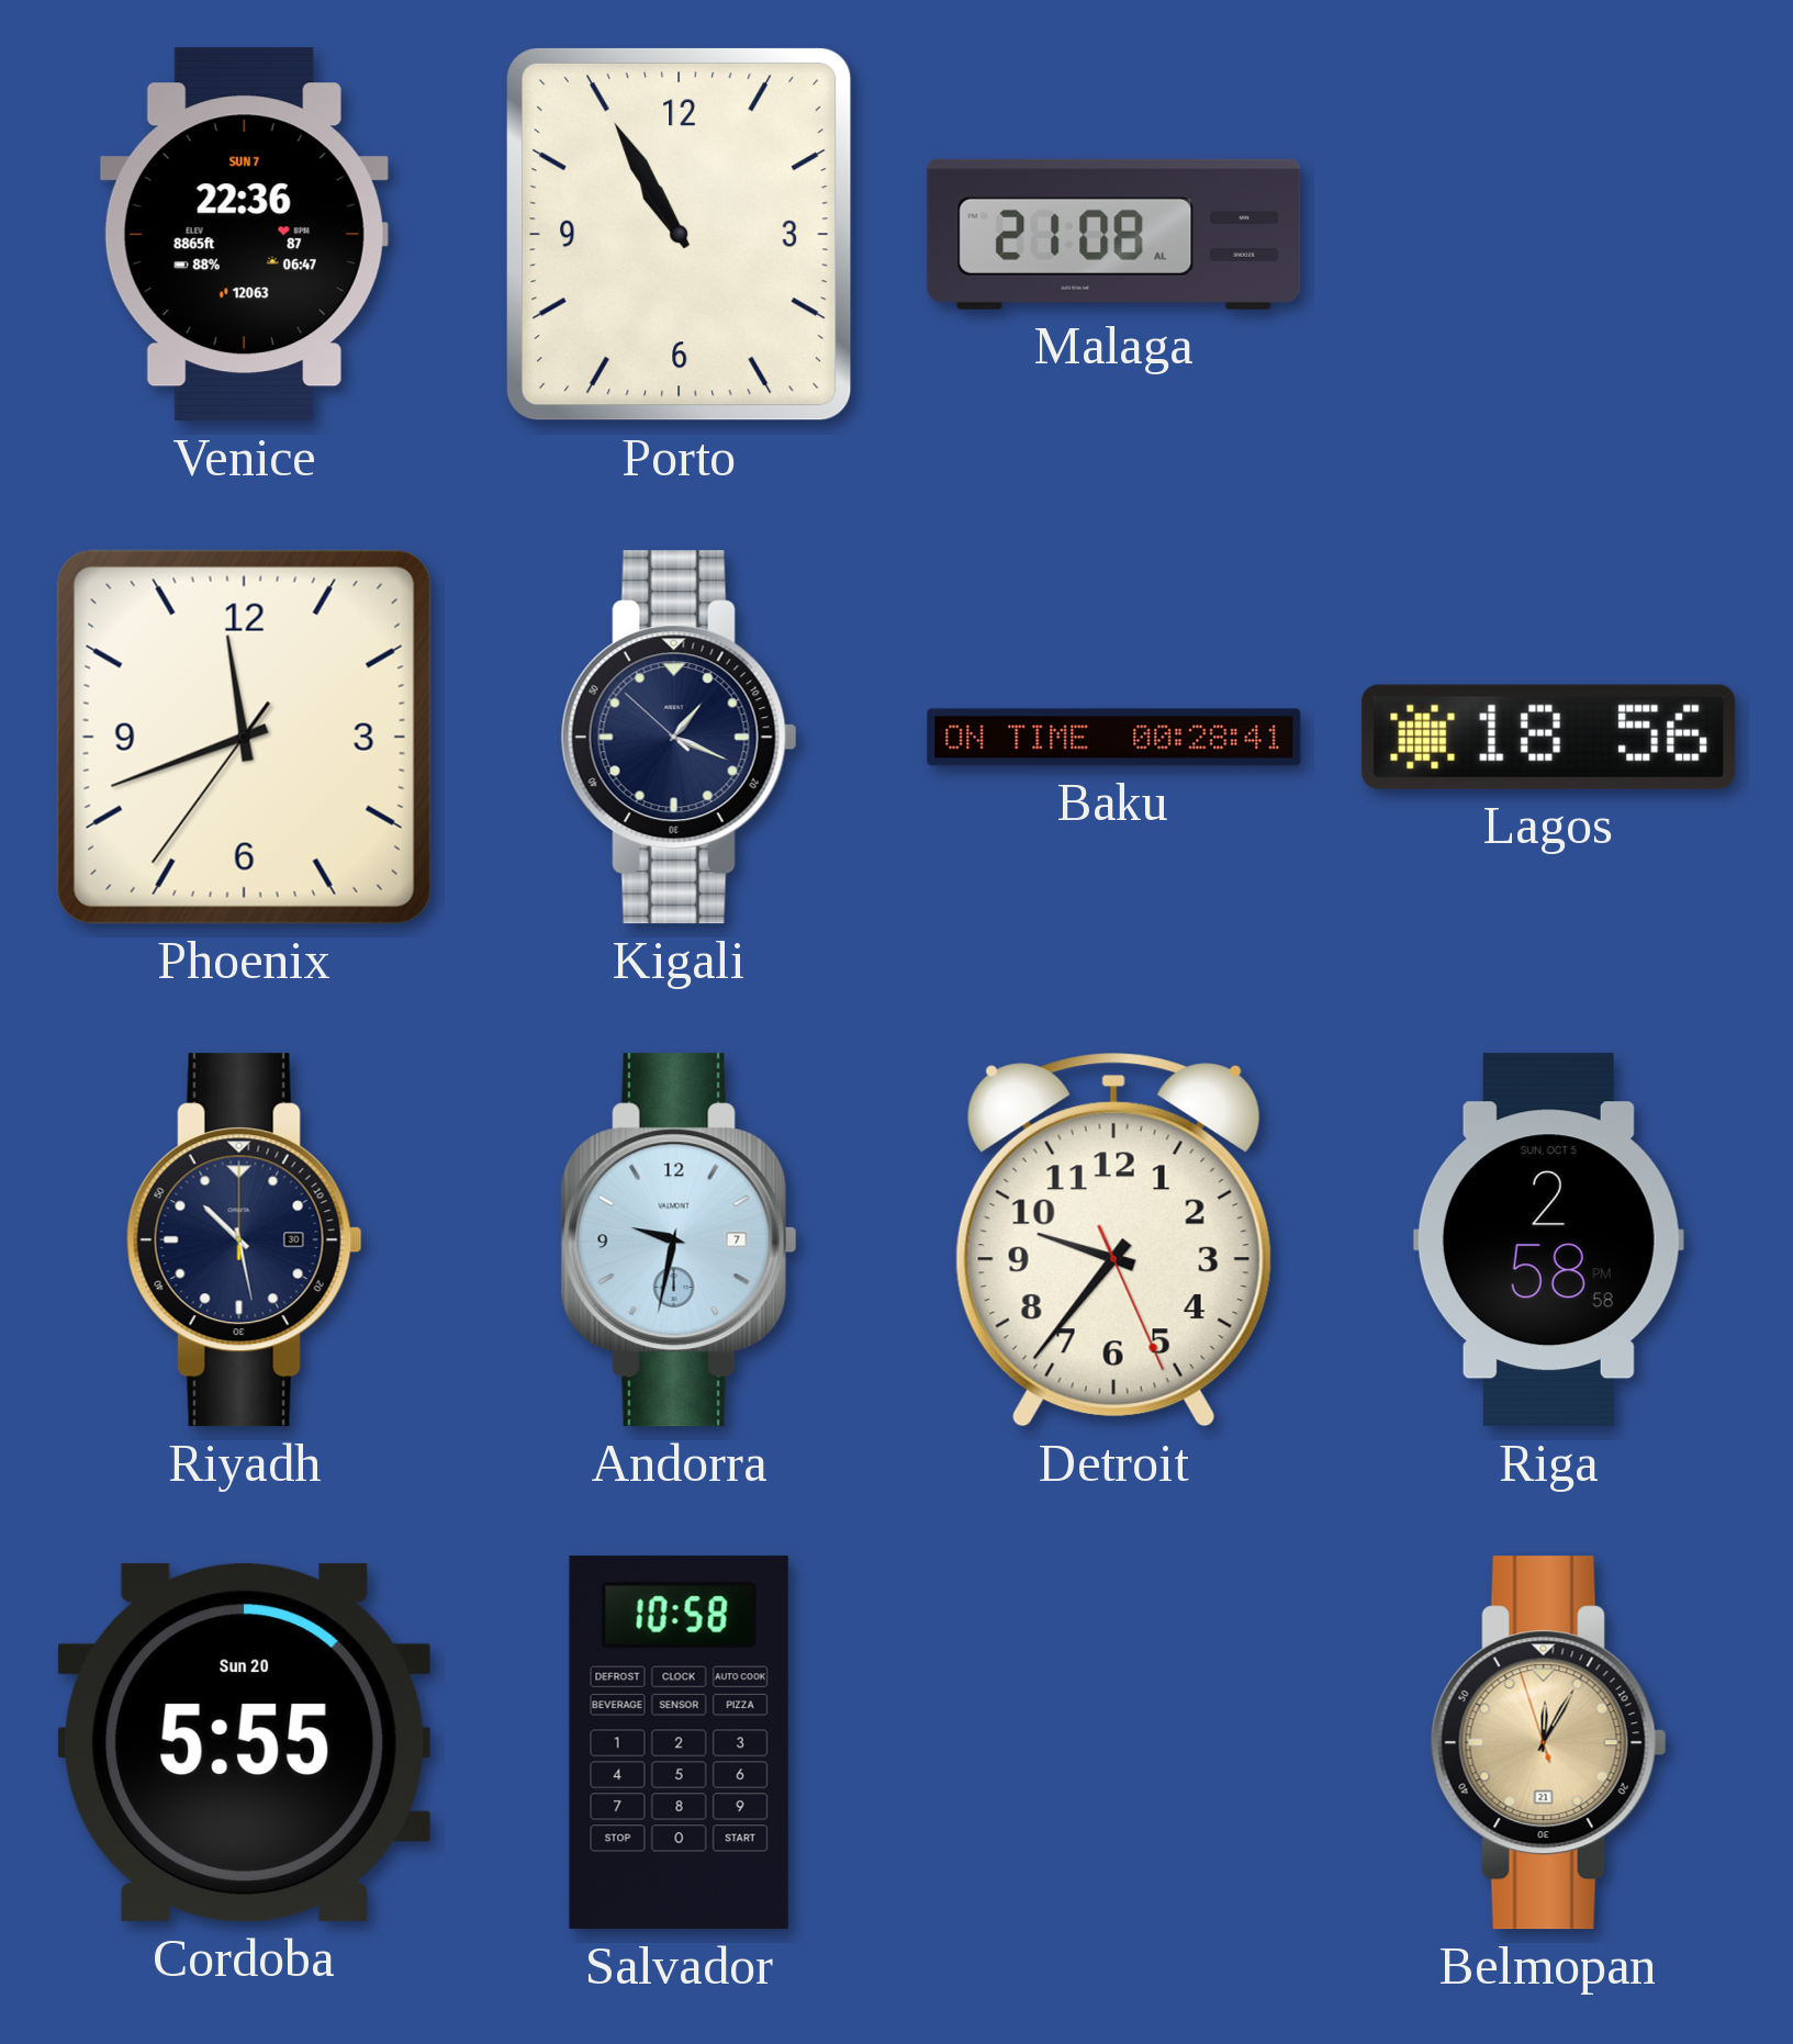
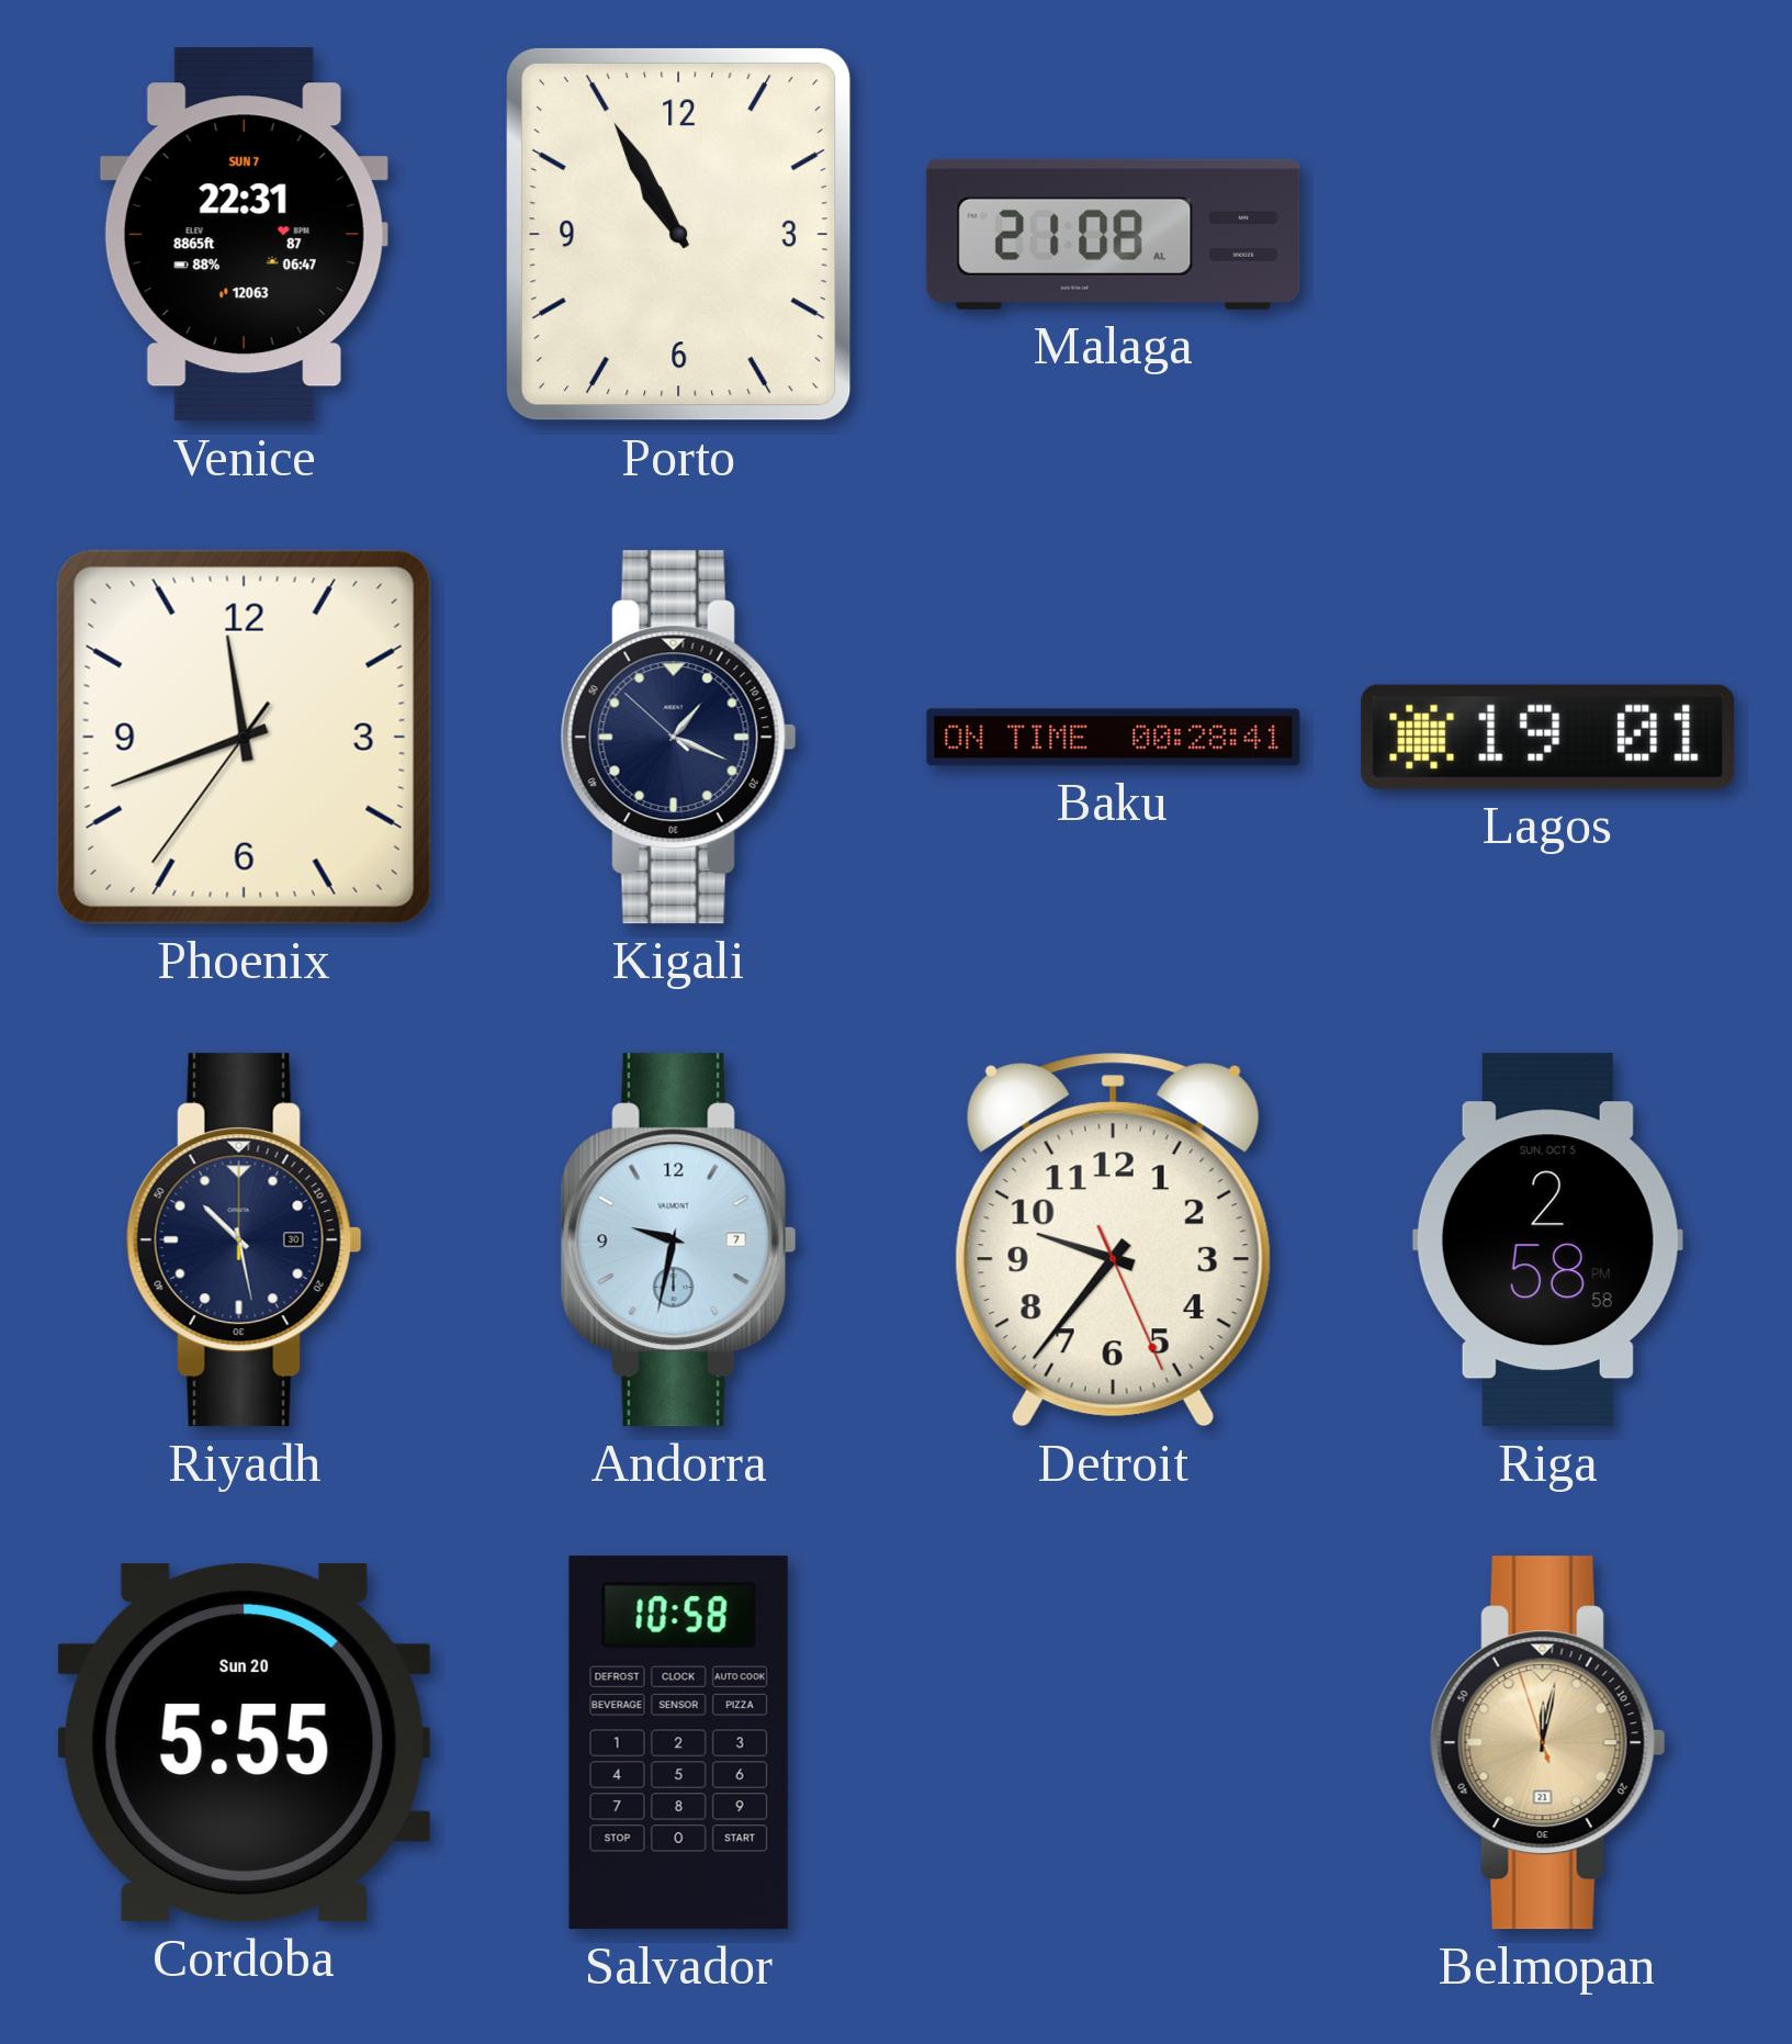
Venice: 22:36 -> 22:31 (244, 235)
Lagos: 18:56 -> 19:01 (1548, 737)
Belmopan: 12:04 -> 12:01 (1547, 1743)
